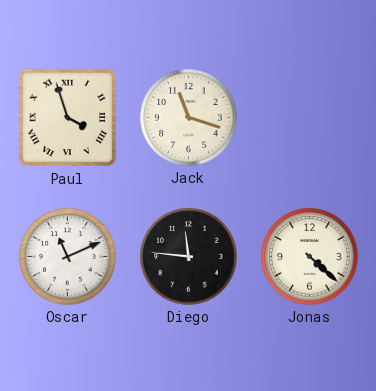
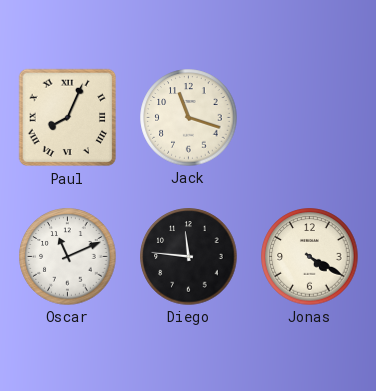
Paul: 3:57 -> 8:04 (68, 118)
Jonas: 4:22 -> 4:20 (310, 257)
